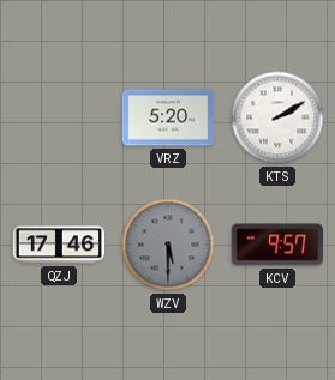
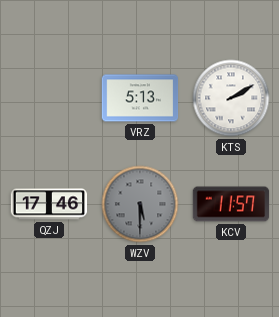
VRZ: 5:20 -> 5:13 (140, 98)
KCV: 9:57 -> 11:57 (231, 204)
